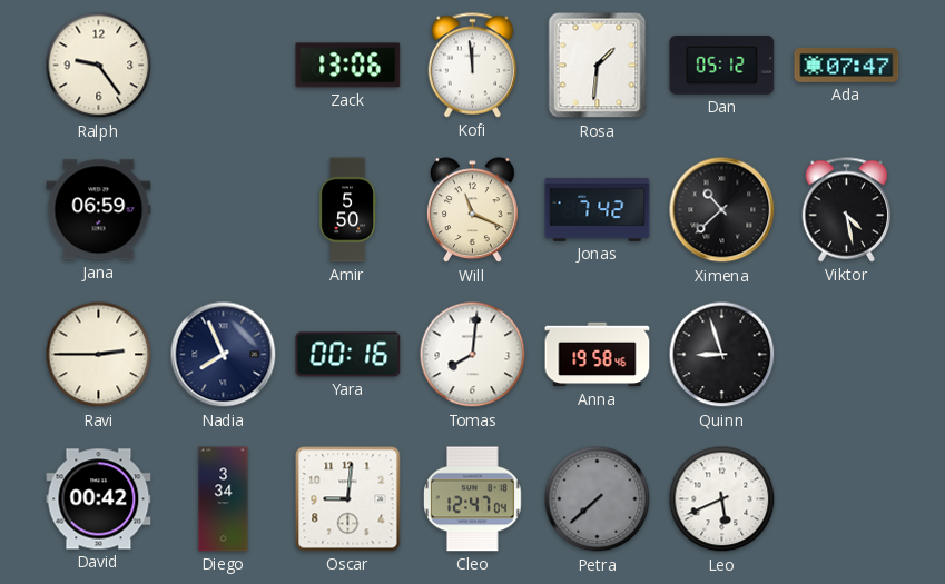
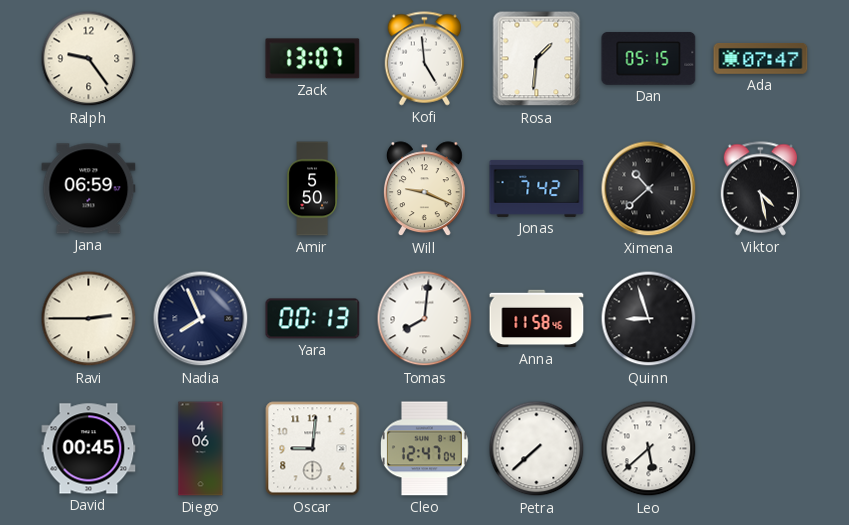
Zack: 13:06 -> 13:07 (313, 59)
Kofi: 11:59 -> 4:59 (425, 59)
Dan: 05:12 -> 05:15 (649, 58)
Will: 11:19 -> 9:19 (424, 189)
Yara: 00:16 -> 00:13 (313, 319)
Anna: 19:58 -> 11:58 (537, 319)
David: 00:42 -> 00:45 (89, 449)
Diego: 3:34 -> 4:06 (201, 449)
Petra dial: grey -> white (537, 449)
Leo: 5:41 -> 5:38 (649, 449)
